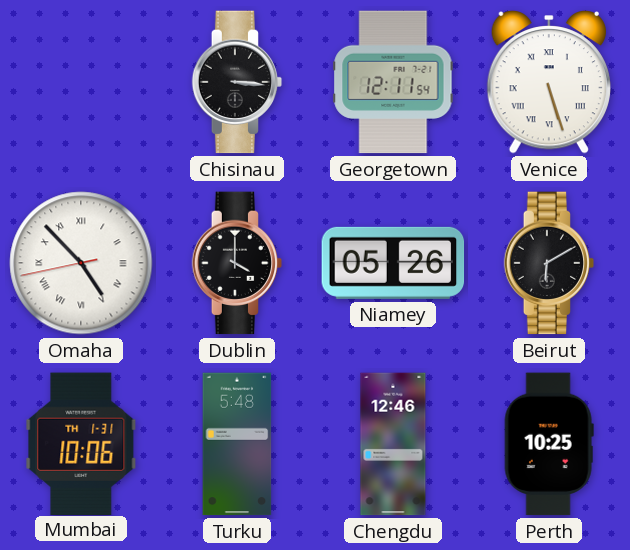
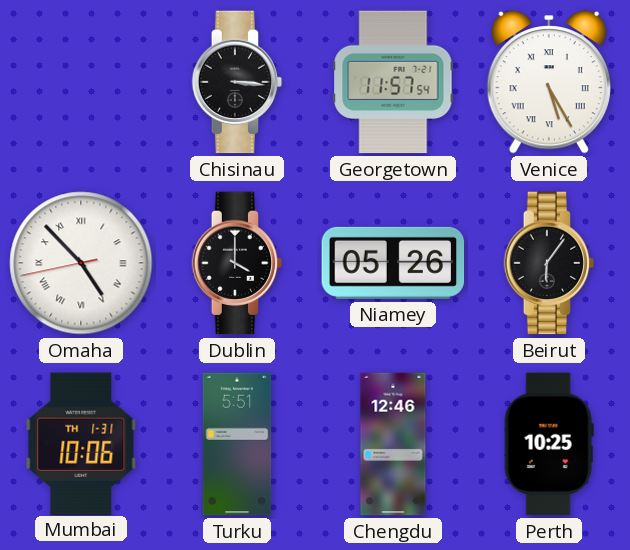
Georgetown: 12:11 -> 11:57 (393, 82)
Venice: 5:27 -> 5:25 (549, 83)
Beirut: 6:10 -> 6:06 (549, 263)
Turku: 5:48 -> 5:51 (237, 444)
